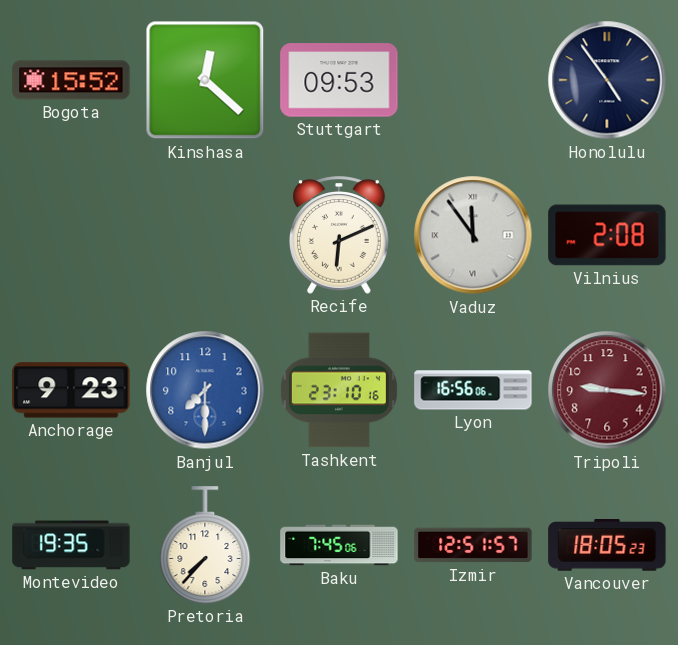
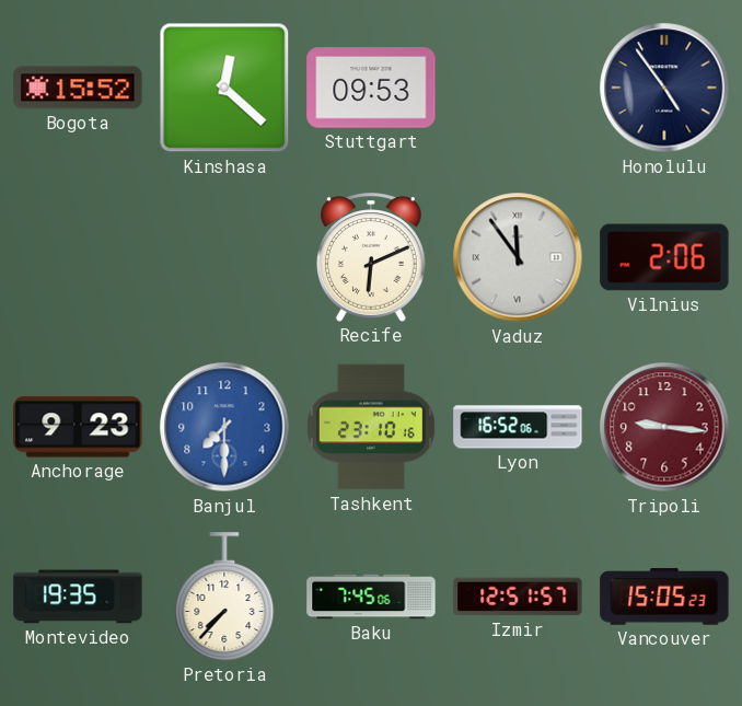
Vilnius: 2:08 -> 2:06 (664, 257)
Lyon: 16:56 -> 16:52 (518, 427)
Vancouver: 18:05 -> 15:05 (664, 598)
